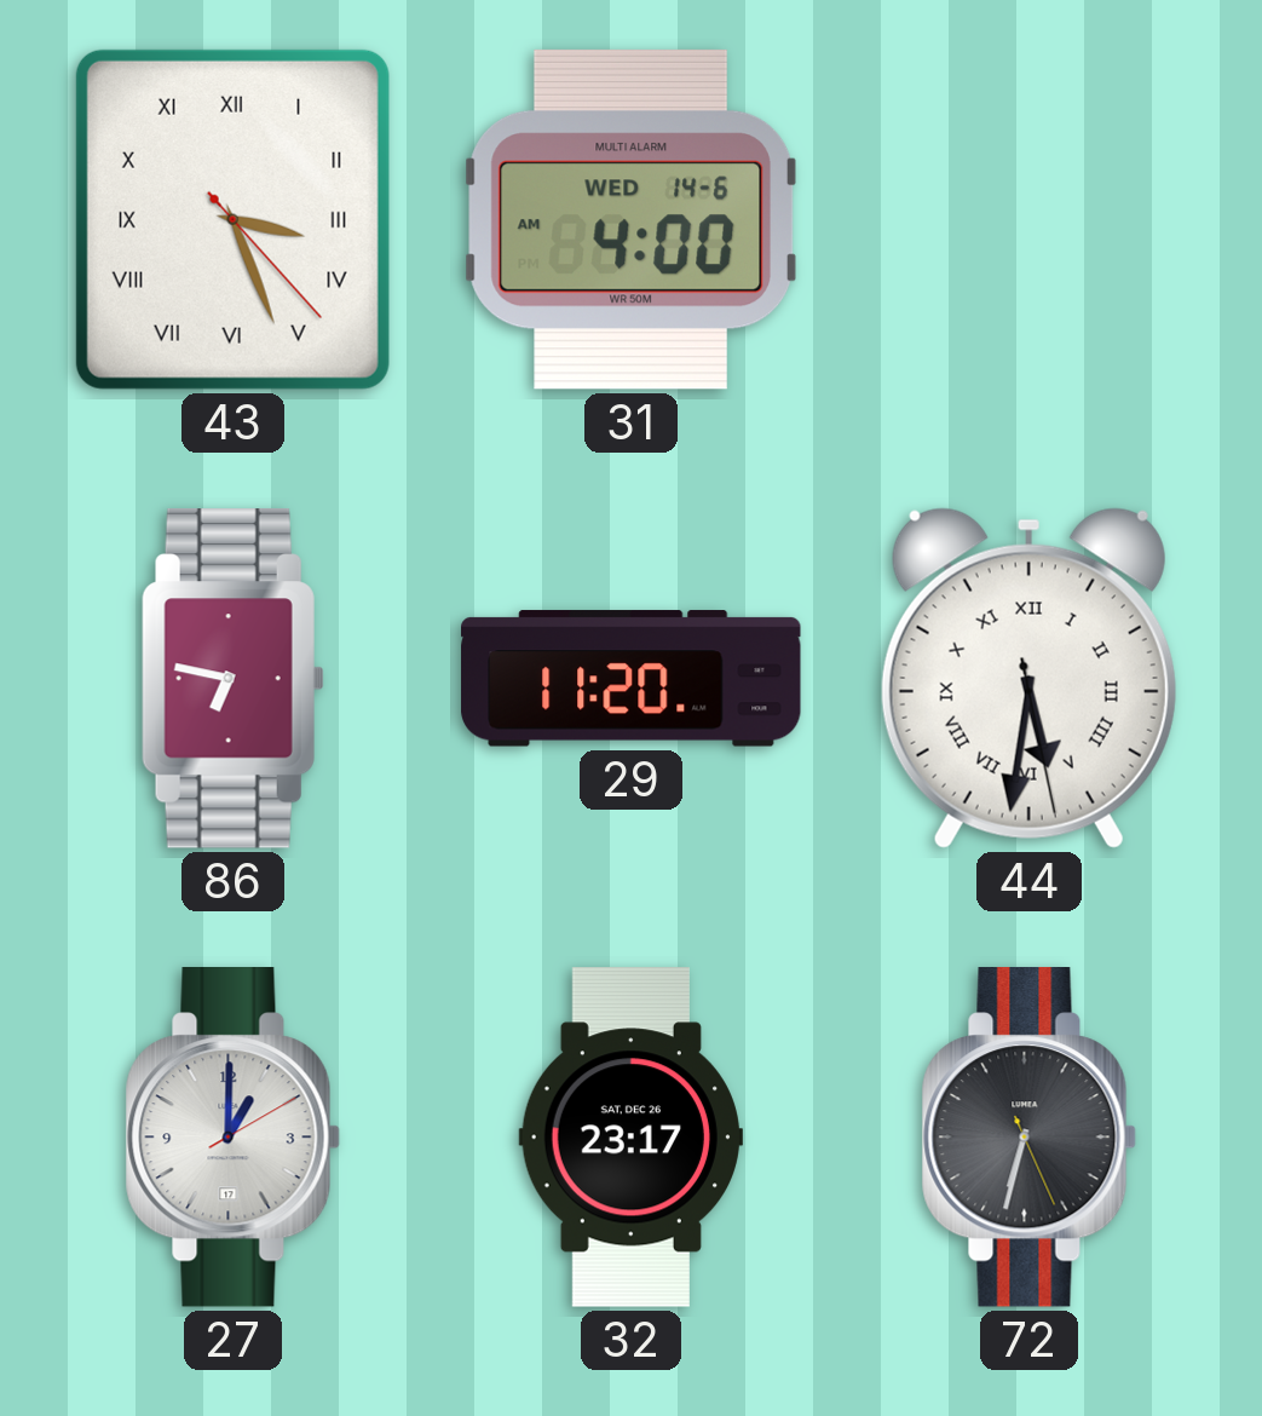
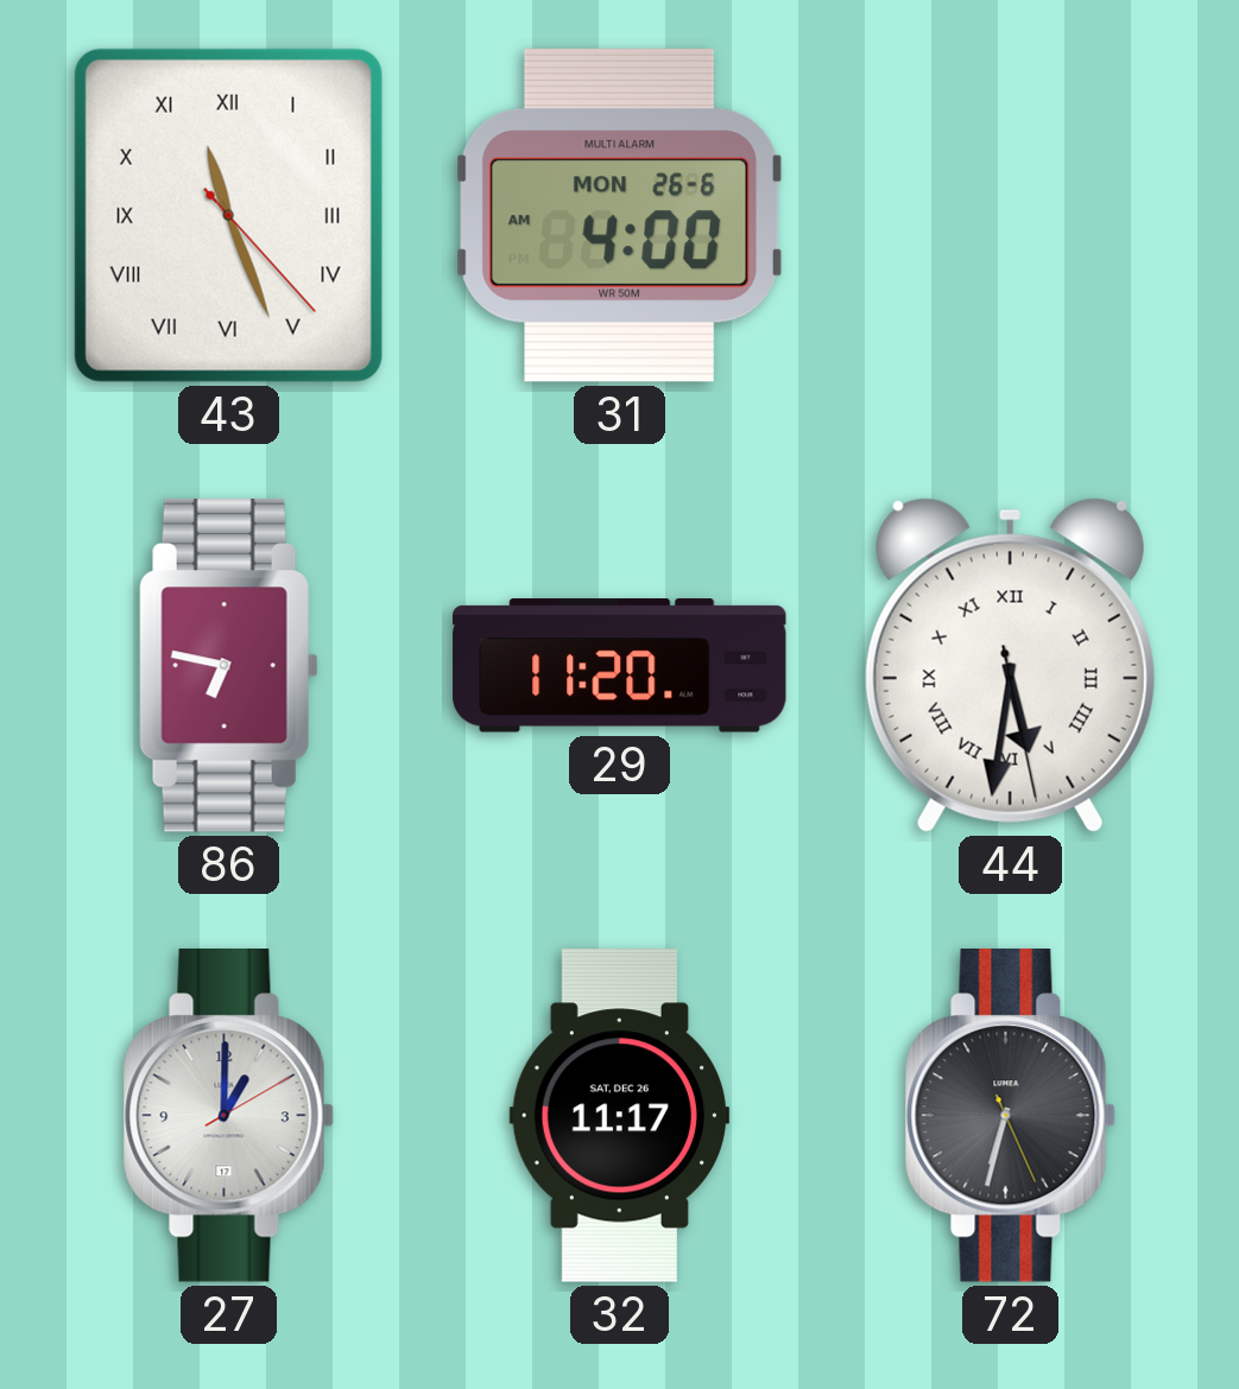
43: 3:26 -> 11:26 (228, 215)
31 date: WED 14-6 -> MON 26-6 (619, 215)
32: 23:17 -> 11:17 (619, 1116)
